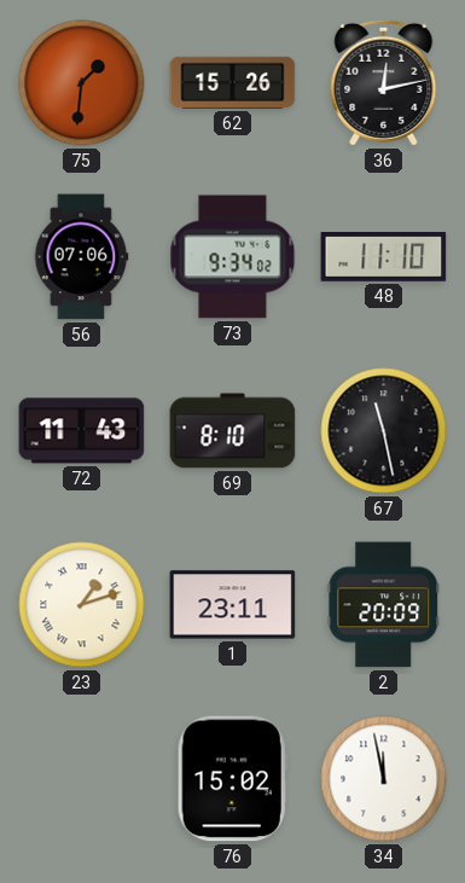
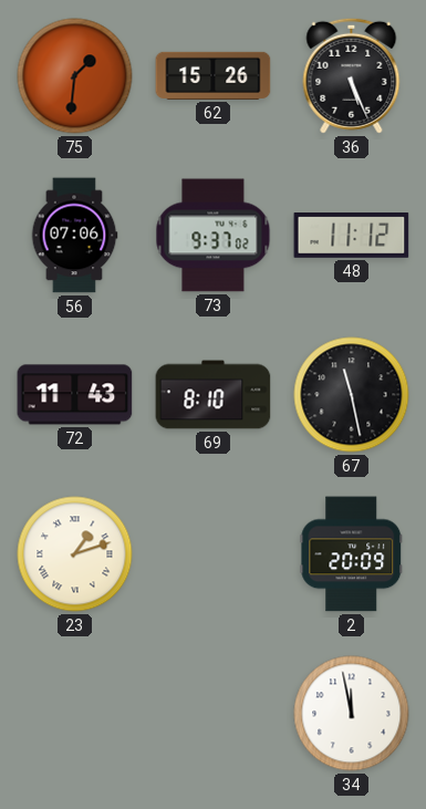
36: 12:13 -> 5:26 (352, 75)
73: 9:34 -> 9:37 (214, 236)
48: 11:10 -> 11:12 (352, 236)
1: 23:11 -> none (233, 605)
76: 15:02 -> none (232, 779)
